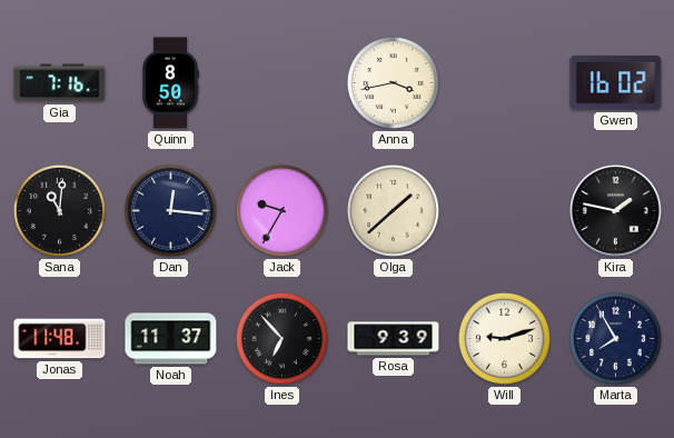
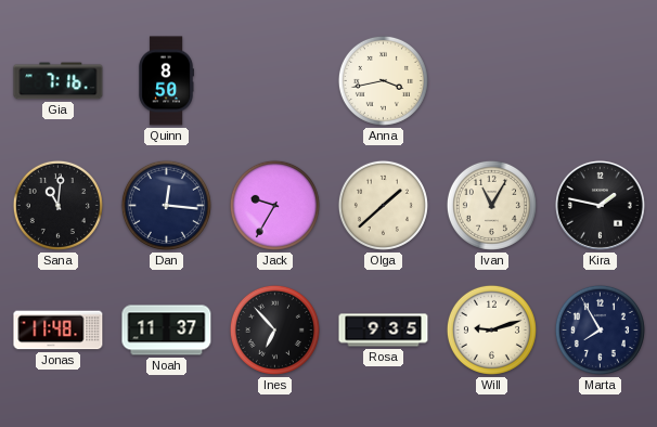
Gwen: 16:02 -> none (616, 83)
Ivan: none -> 11:05 (491, 205)
Rosa: 9:39 -> 9:35 (384, 331)
